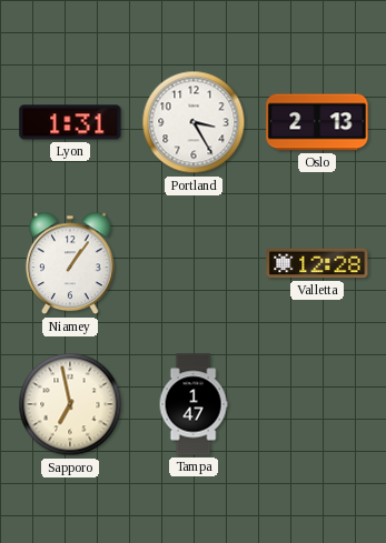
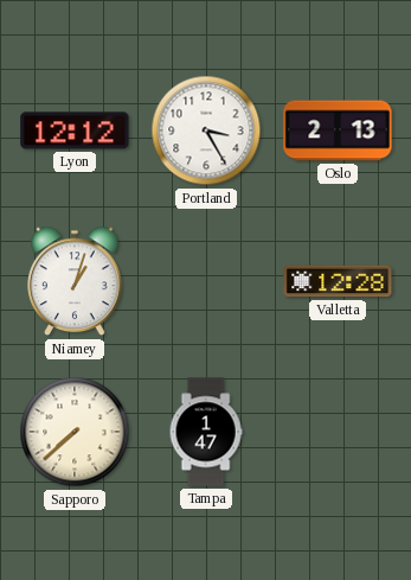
Lyon: 1:31 -> 12:12 (75, 130)
Niamey: 1:06 -> 1:03 (75, 281)
Sapporo: 6:58 -> 7:38 (75, 432)
